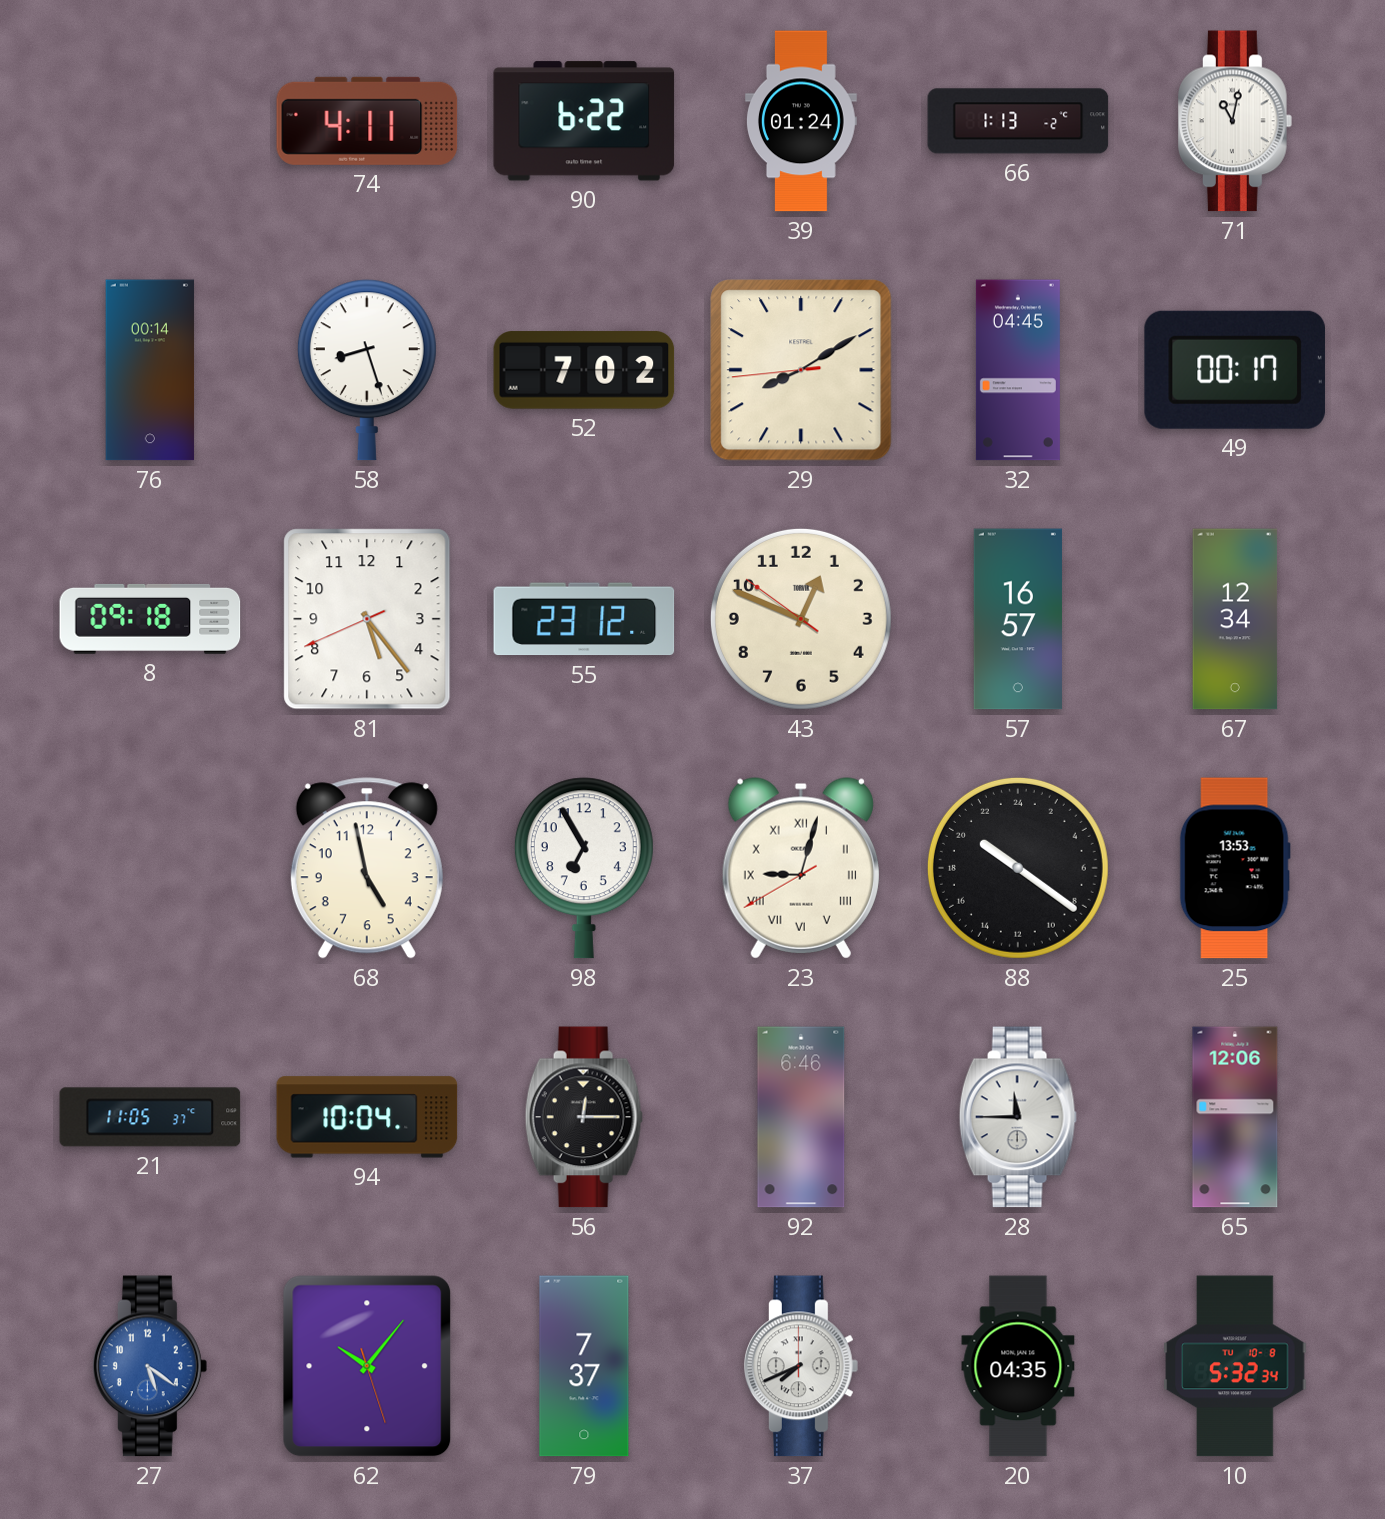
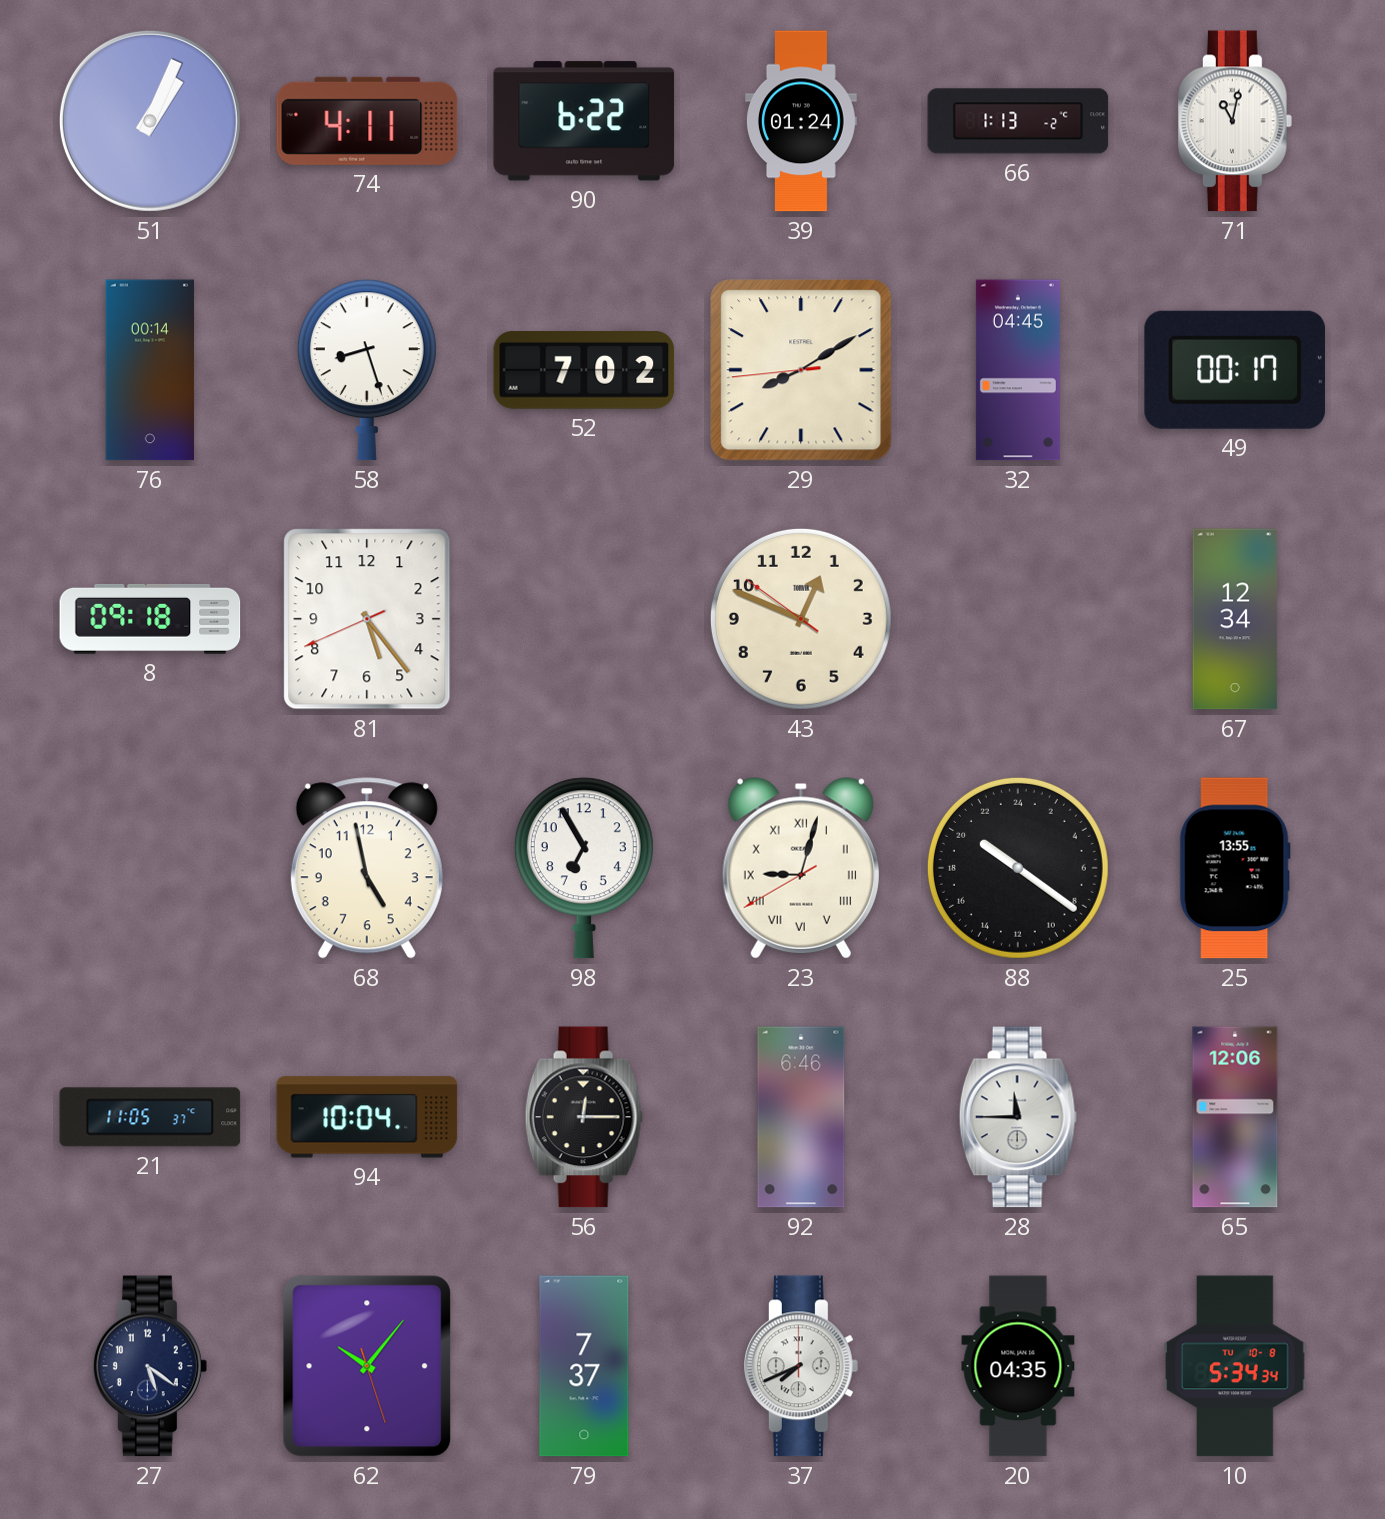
51: none -> 1:04 (150, 121)
55: 23:12 -> none (584, 619)
57: 16:57 -> none (1018, 619)
25: 13:53 -> 13:55 (1235, 868)
27 dial: blue -> navy (151, 1366)
10: 5:32 -> 5:34 (1235, 1366)
